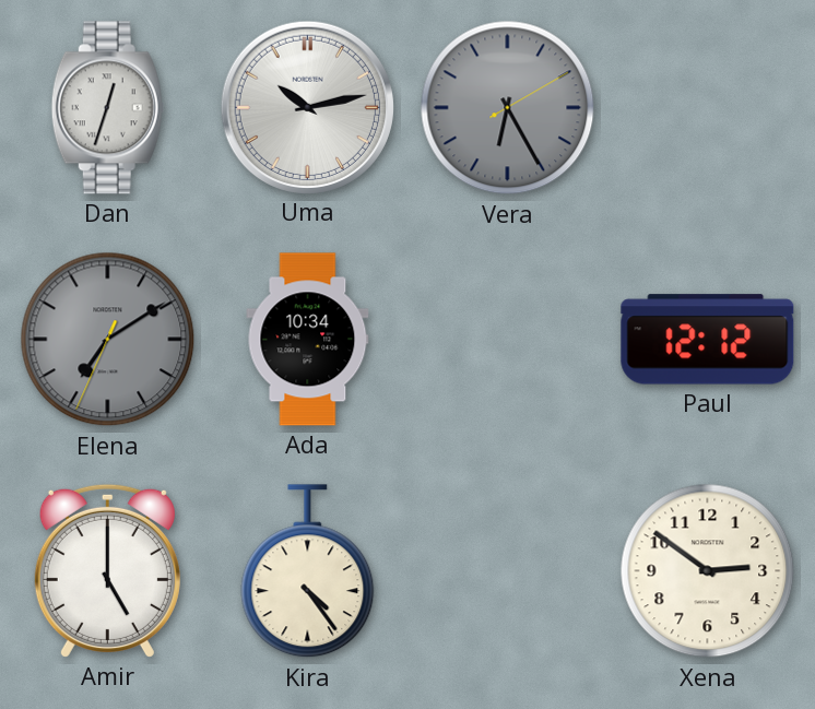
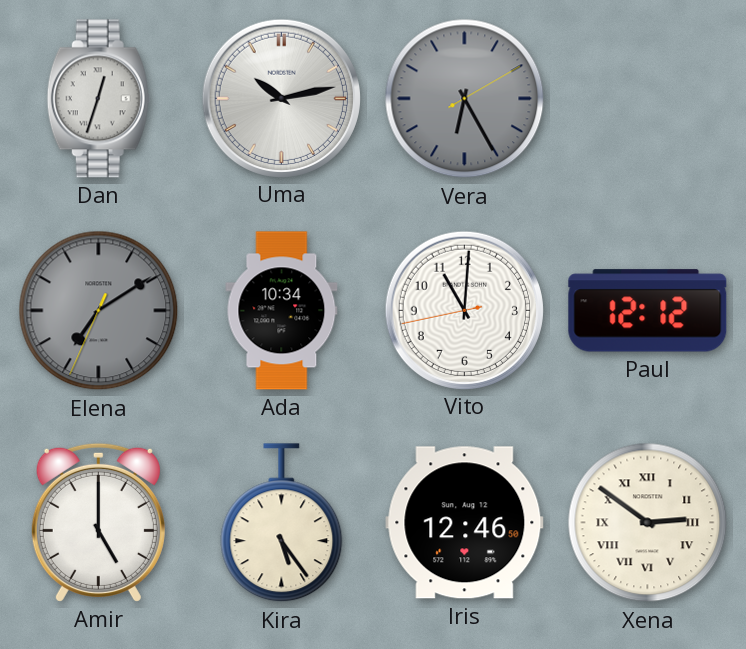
Vito: none -> 11:00 (464, 310)
Kira: 4:24 -> 5:24 (282, 523)
Iris: none -> 12:46 (465, 523)
Xena numerals: Arabic -> Roman (648, 523)
